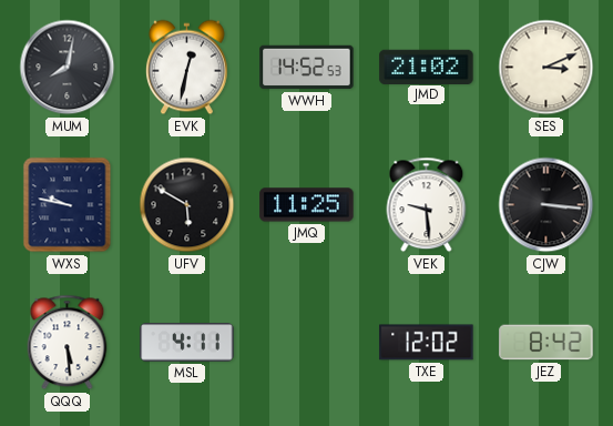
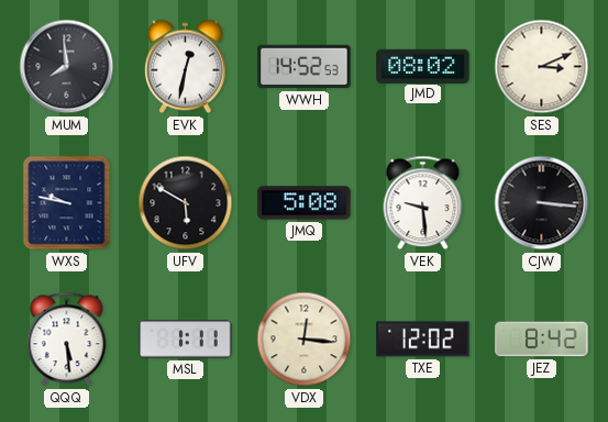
MUM: 8:02 -> 7:59 (67, 67)
JMD: 21:02 -> 08:02 (423, 66)
JMQ: 11:25 -> 5:08 (305, 203)
MSL: 4:11 -> 1:11 (186, 340)
VDX: none -> 12:16 (305, 340)
